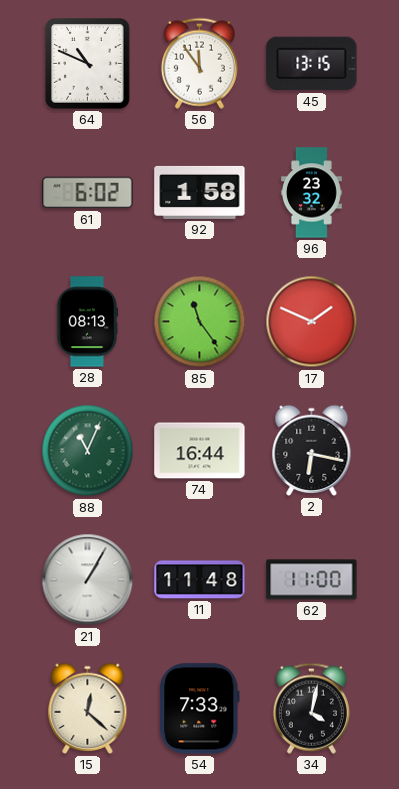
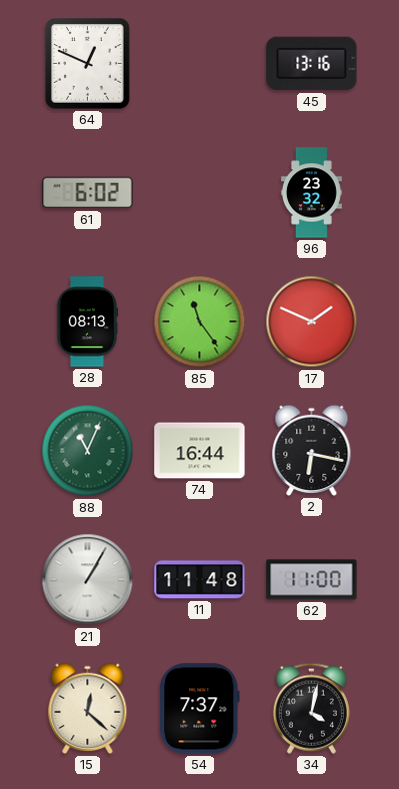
64: 10:49 -> 12:49 (88, 64)
56: 11:54 -> none (199, 63)
45: 13:15 -> 13:16 (312, 64)
92: 1:58 -> none (200, 192)
54: 7:33 -> 7:37 (200, 709)
